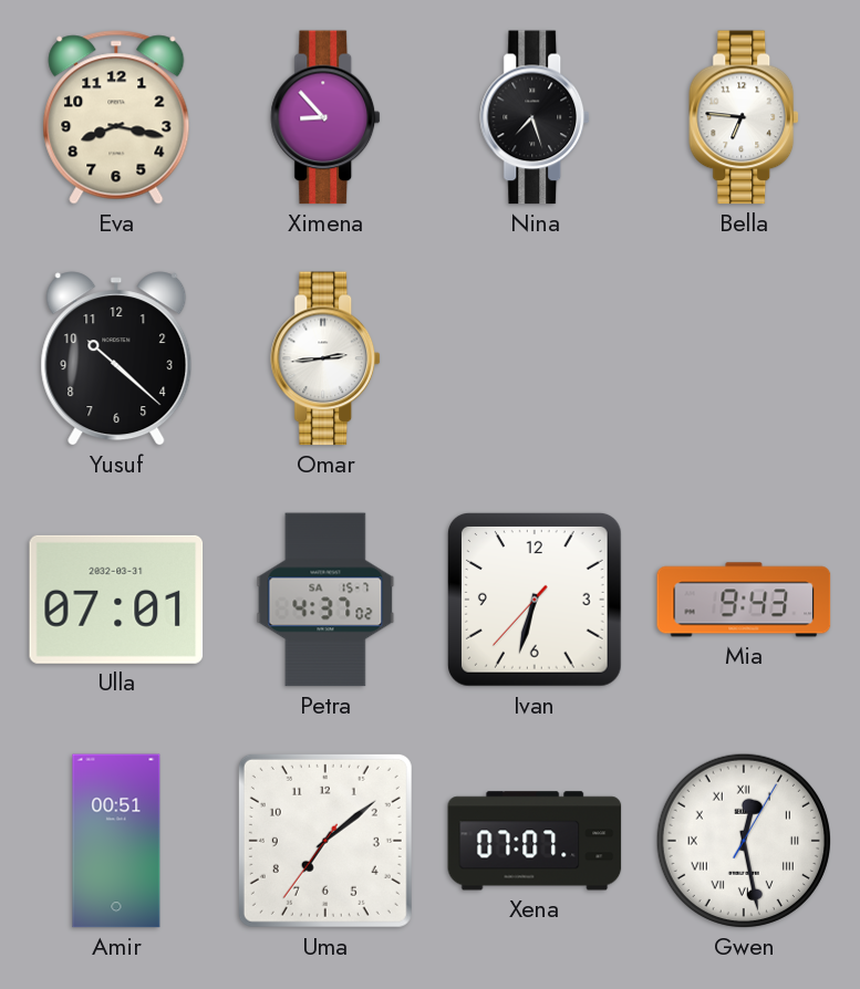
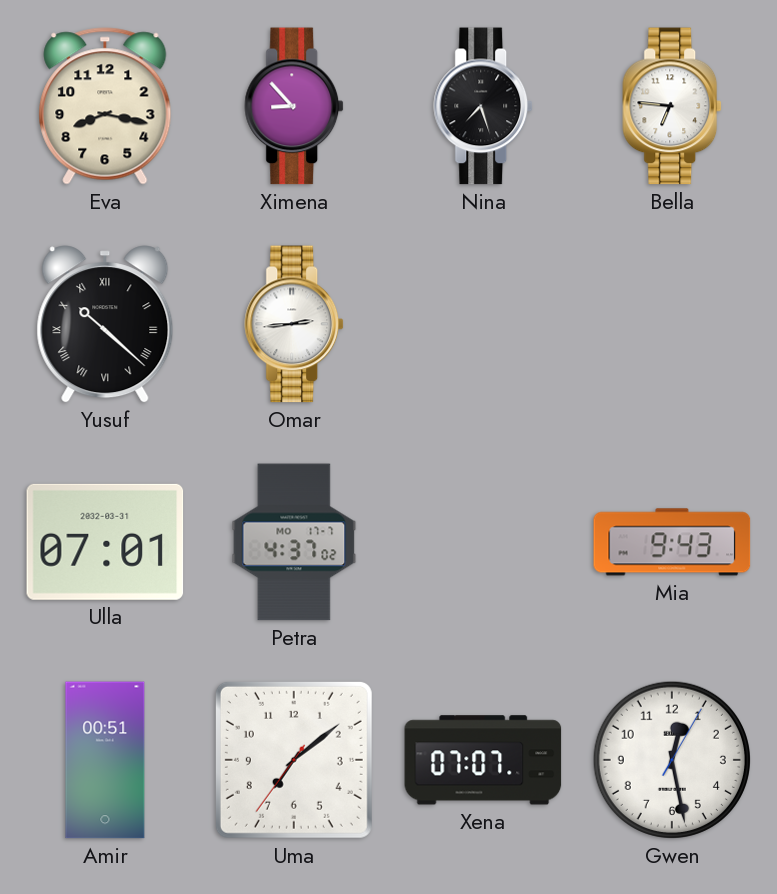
Yusuf numerals: Arabic -> Roman (105, 324)
Petra date: SA 15-7 -> MO 17-7 (294, 542)
Ivan: 6:32 -> none (536, 600)
Gwen numerals: Roman -> Arabic (672, 760)
